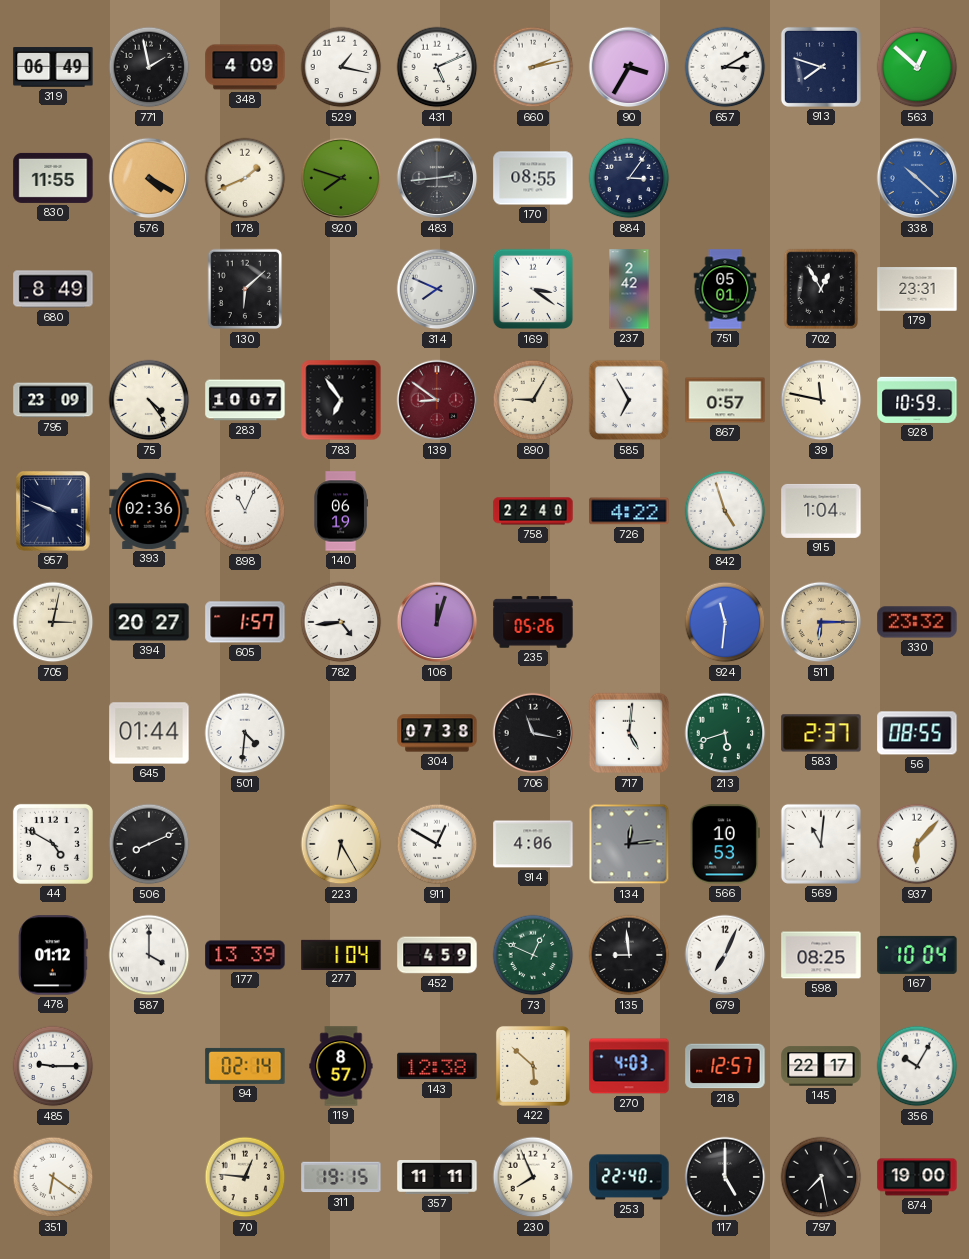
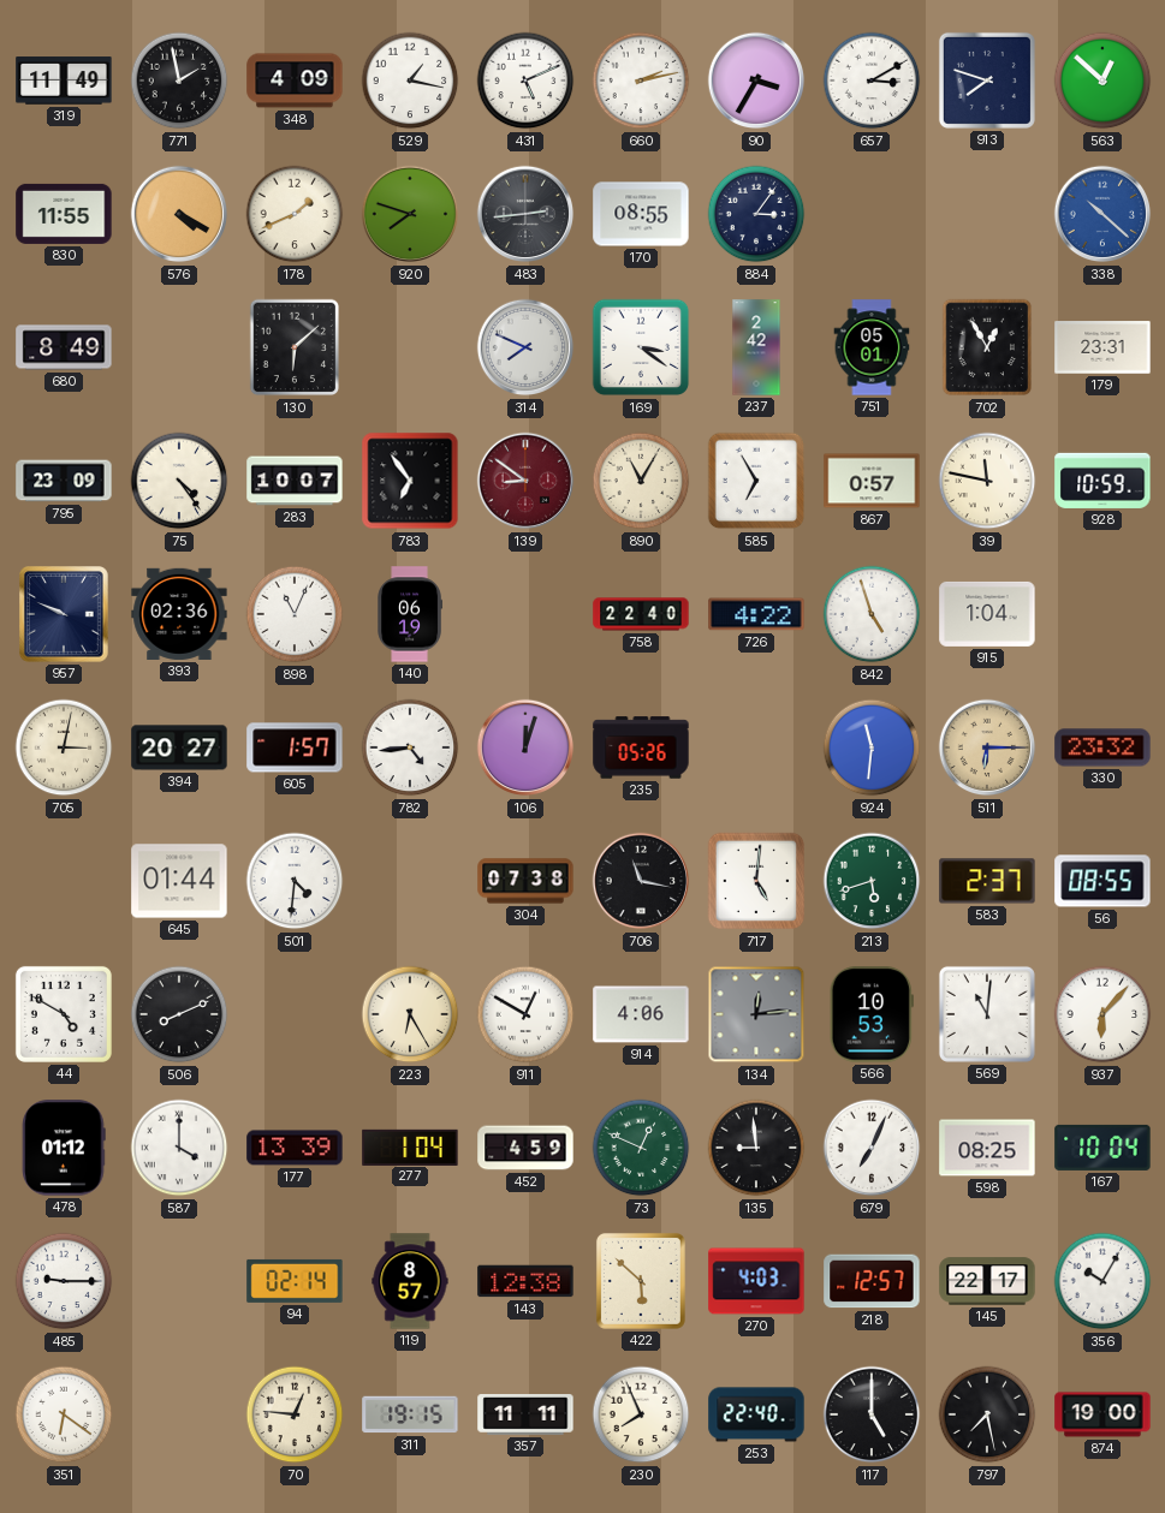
319: 06:49 -> 11:49 (64, 81)
890: 9:05 -> 11:05 (641, 481)
